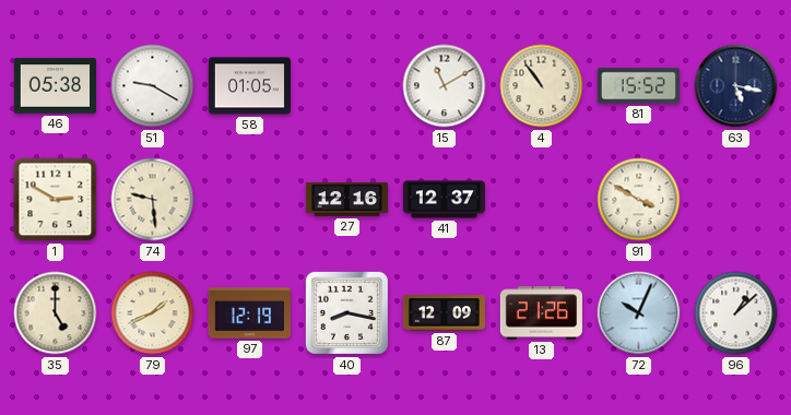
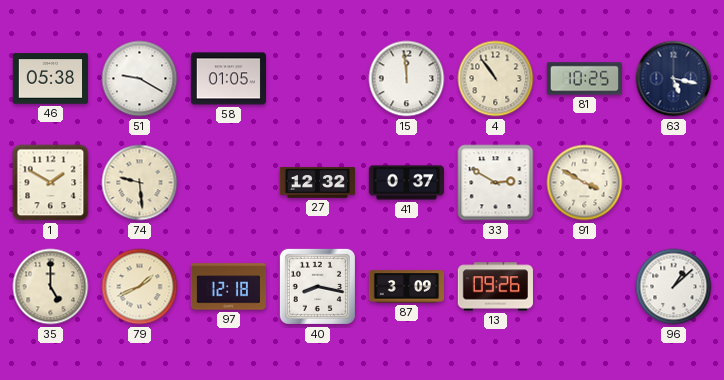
15: 11:10 -> 11:59 (407, 79)
81: 15:52 -> 10:25 (584, 79)
1: 2:50 -> 1:50 (51, 183)
27: 12:16 -> 12:32 (317, 183)
41: 12:37 -> 0:37 (406, 183)
33: none -> 2:50 (496, 183)
97: 12:19 -> 12:18 (228, 287)
87: 12:09 -> 3:09 (406, 287)
13: 21:26 -> 09:26 (495, 287)
72: 10:04 -> none (639, 313)
